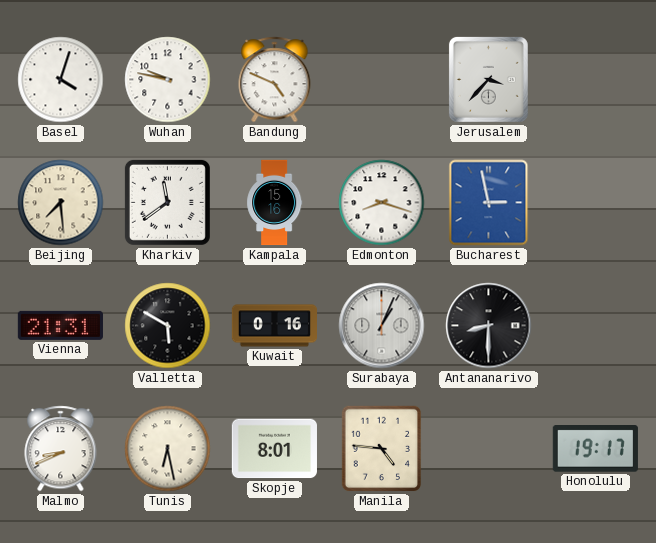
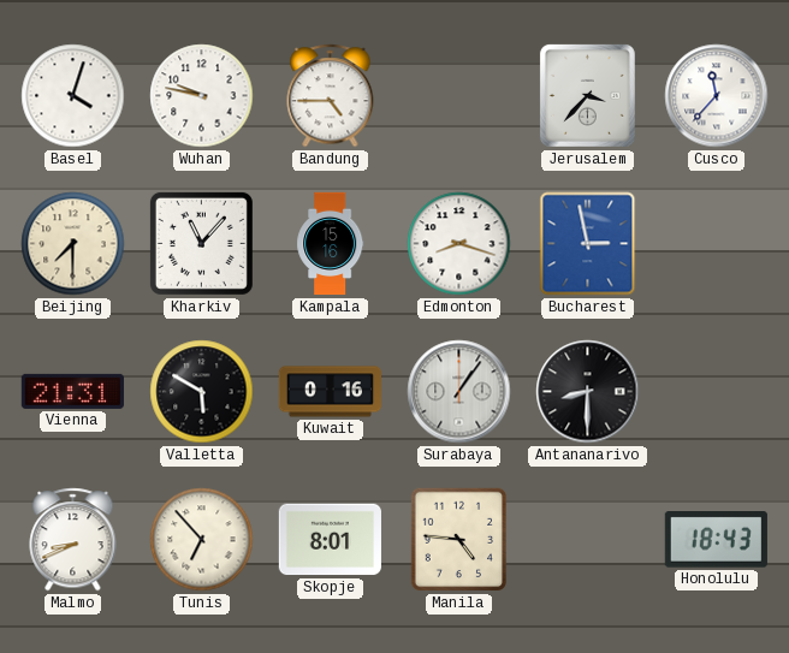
Bandung: 4:49 -> 4:45 (331, 96)
Cusco: none -> 11:37 (717, 96)
Beijing: 7:29 -> 7:30 (73, 244)
Kharkiv: 11:39 -> 11:07 (201, 243)
Surabaya: 1:04 -> 1:06 (459, 392)
Tunis: 6:28 -> 6:53 (202, 540)
Honolulu: 19:17 -> 18:43 (716, 540)
